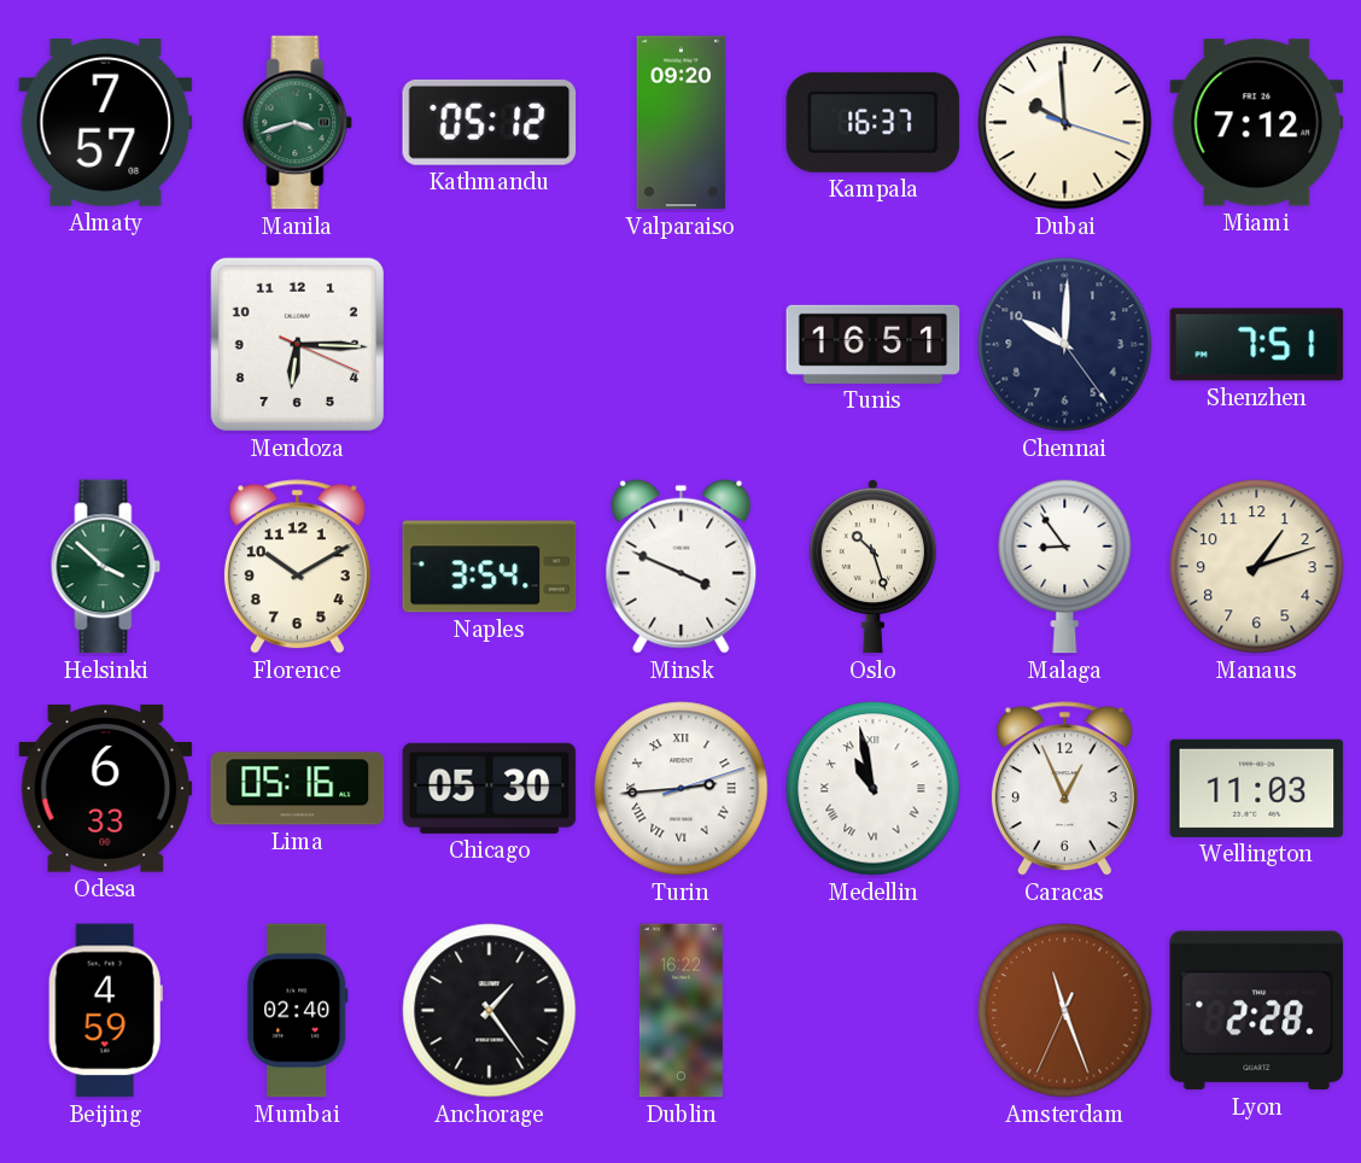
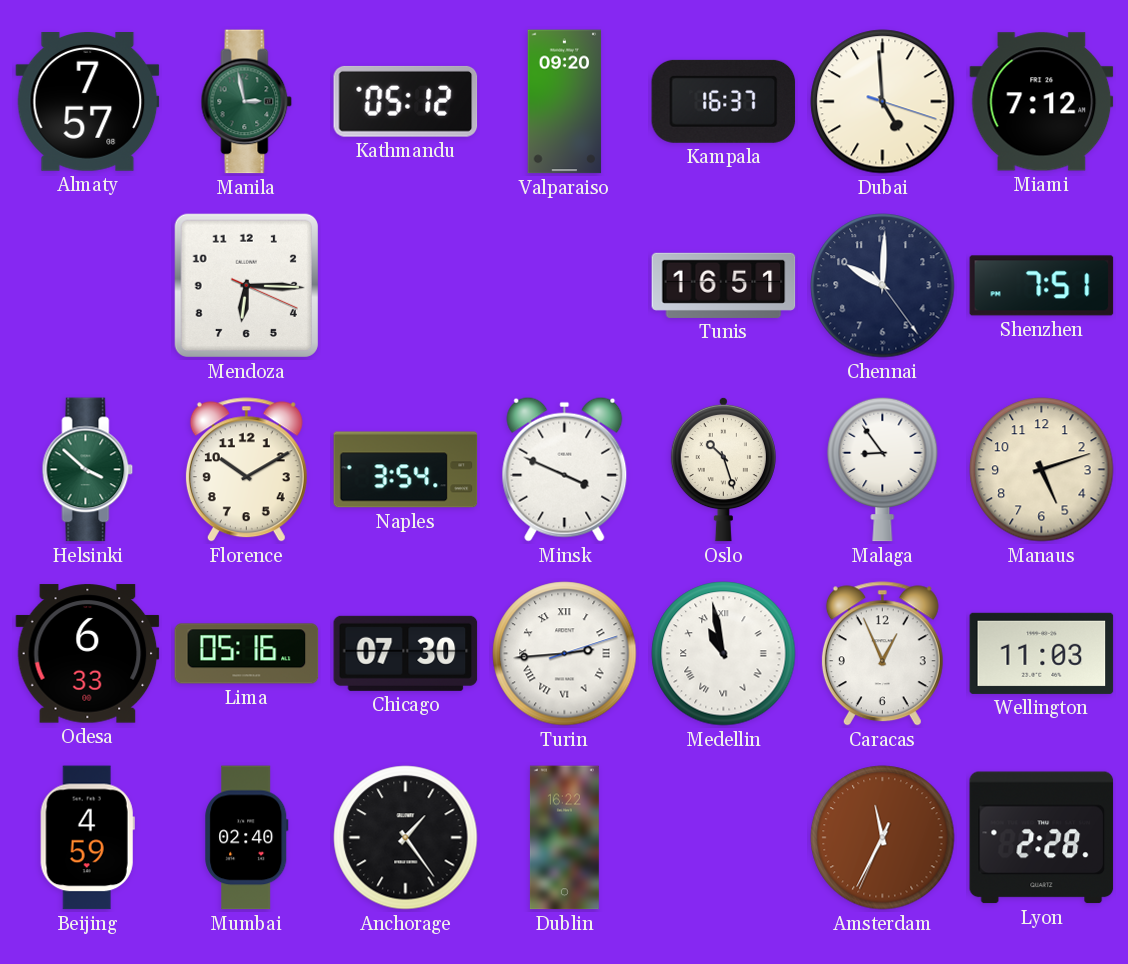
Manila: 3:42 -> 2:58 (247, 102)
Dubai: 9:59 -> 4:59 (883, 102)
Manaus: 1:12 -> 5:12 (1042, 470)
Chicago: 05:30 -> 07:30 (406, 653)
Amsterdam: 11:26 -> 11:34 (883, 838)
